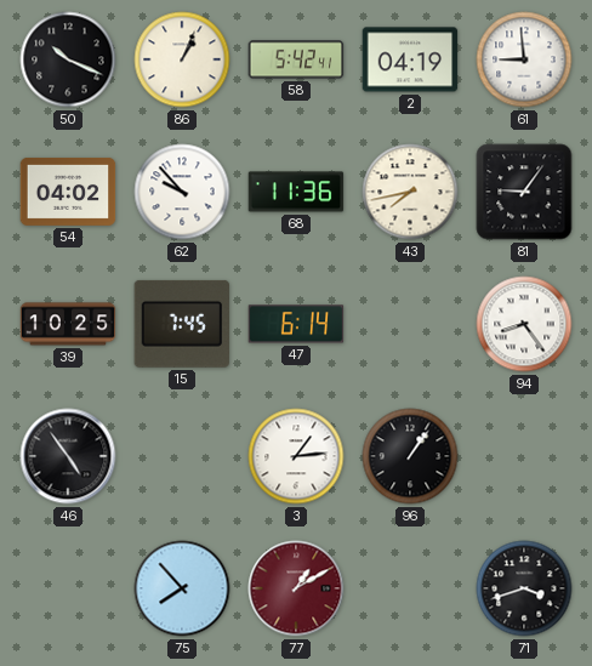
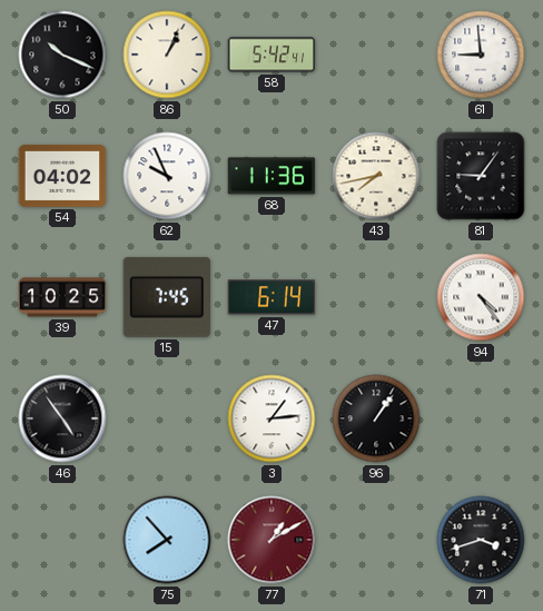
2: 04:19 -> none (410, 59)
62: 9:53 -> 9:56 (167, 176)
94: 8:24 -> 4:24 (481, 297)
